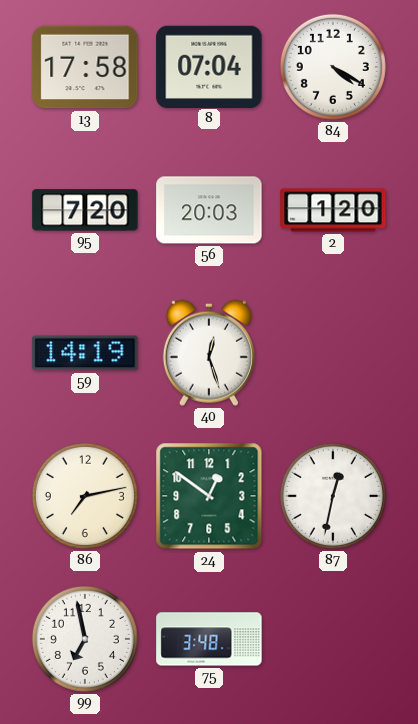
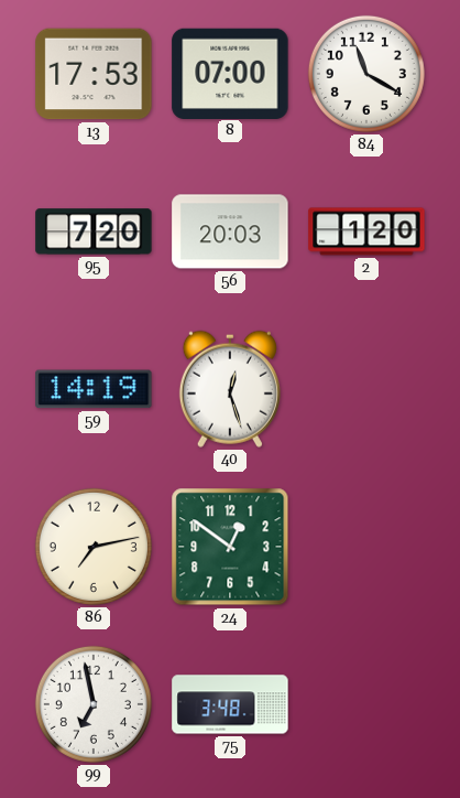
13: 17:58 -> 17:53 (94, 74)
8: 07:04 -> 07:00 (230, 73)
84: 4:20 -> 11:20 (366, 74)
87: 12:32 -> none (333, 496)
